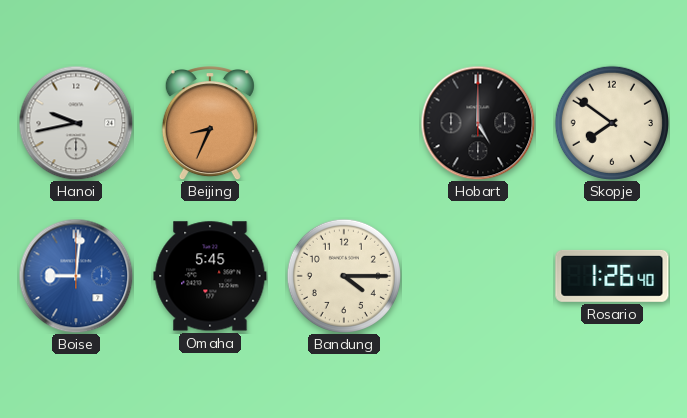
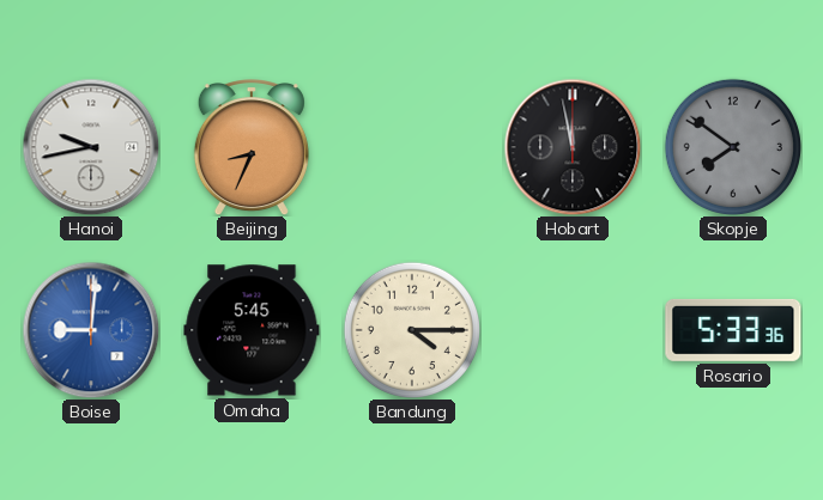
Hobart: 5:00 -> 11:58 (573, 147)
Skopje dial: cream -> grey (733, 147)
Rosario: 1:26 -> 5:33 (733, 330)
